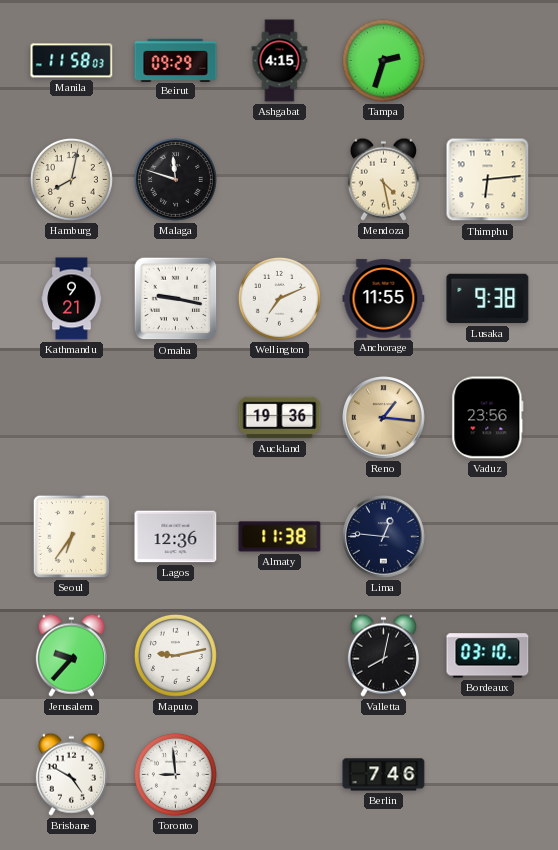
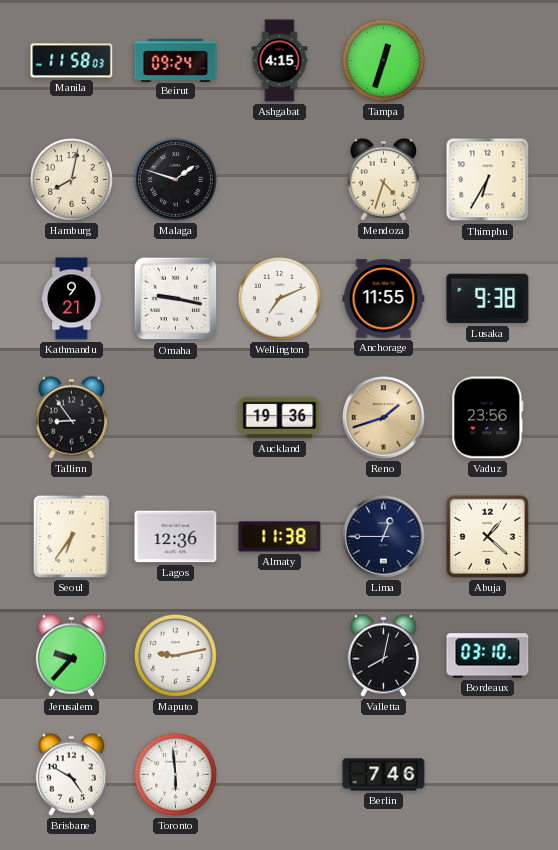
Beirut: 09:29 -> 09:24 (176, 60)
Tampa: 2:33 -> 12:33 (383, 60)
Malaga: 11:48 -> 1:48 (175, 179)
Mendoza: 4:28 -> 4:33 (383, 179)
Thimphu: 6:14 -> 6:35 (488, 180)
Tallinn: none -> 8:54 (71, 417)
Reno: 1:16 -> 1:42 (384, 418)
Lima: 12:46 -> 12:45 (384, 537)
Abuja: none -> 1:22 (487, 536)
Toronto: 8:59 -> 5:59 (175, 774)
